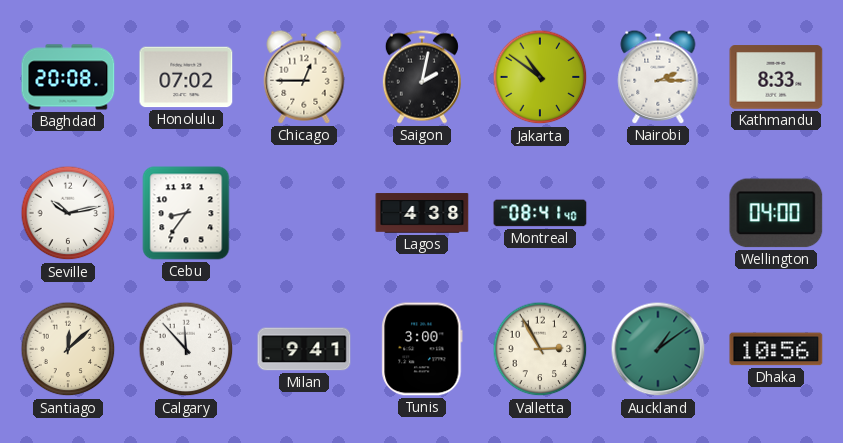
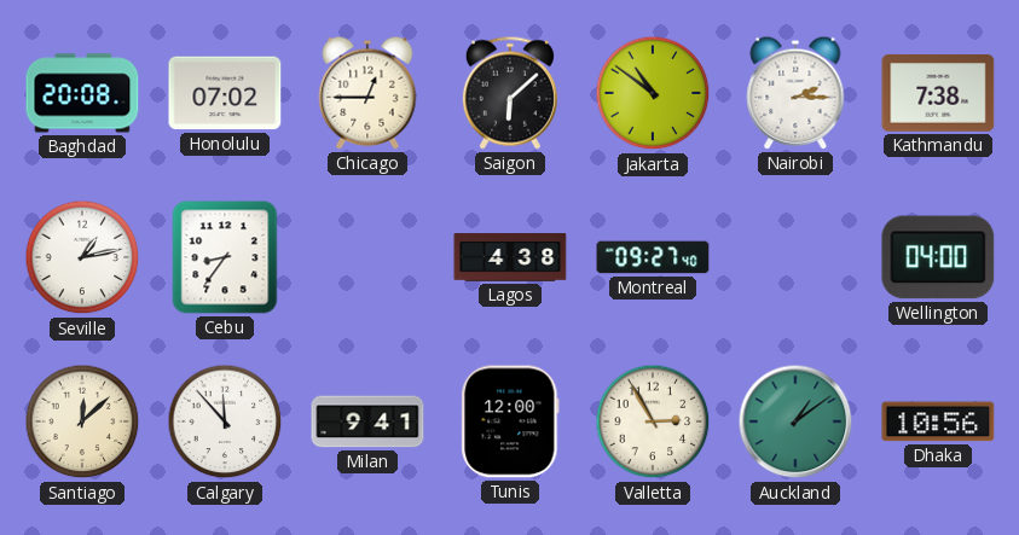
Saigon: 2:02 -> 6:08 (510, 93)
Kathmandu: 8:33 -> 7:38 (938, 93)
Seville: 10:13 -> 1:13 (82, 257)
Montreal: 08:41 -> 09:27 (653, 257)
Tunis: 3:00 -> 12:00 (510, 421)
